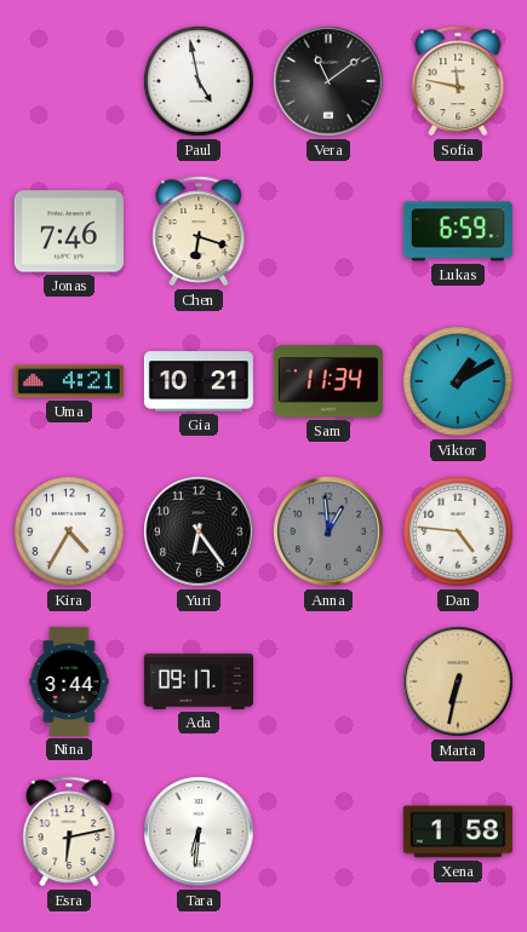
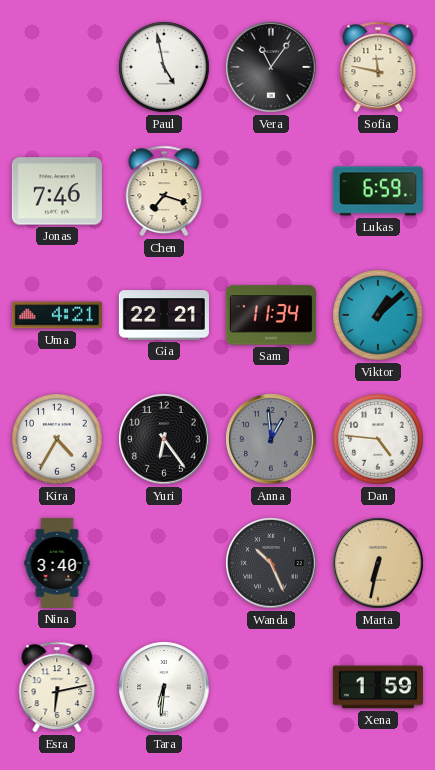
Vera: 11:09 -> 11:06 (271, 67)
Chen: 6:18 -> 7:18 (164, 191)
Gia: 10:21 -> 22:21 (164, 315)
Viktor: 1:10 -> 1:08 (378, 315)
Nina: 3:44 -> 3:40 (57, 563)
Ada: 09:17 -> none (199, 681)
Wanda: none -> 10:26 (271, 563)
Xena: 1:58 -> 1:59 (378, 687)
